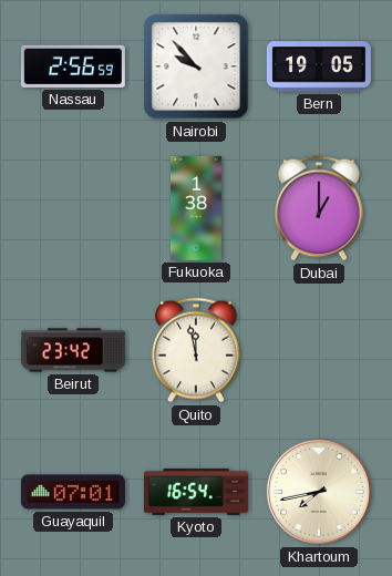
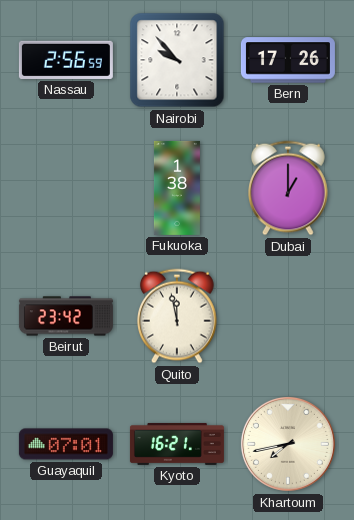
Bern: 19:05 -> 17:26 (288, 60)
Kyoto: 16:54 -> 16:21 (177, 444)
